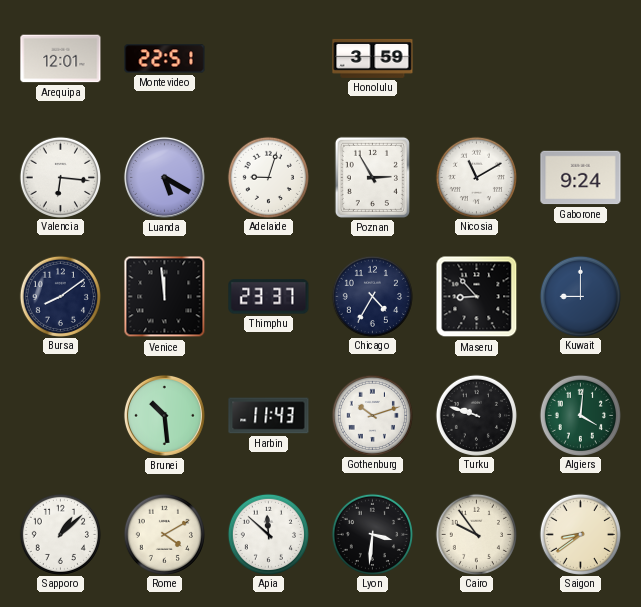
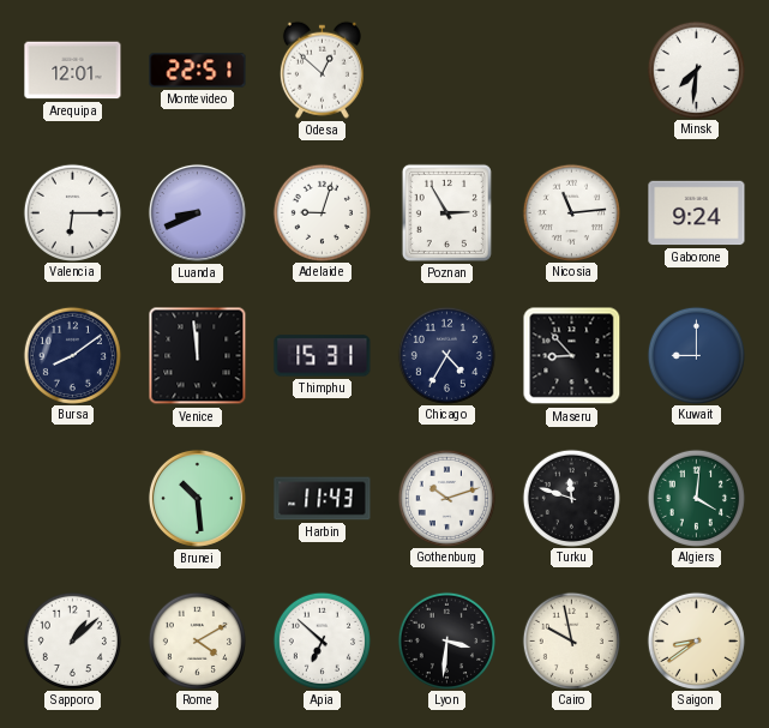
Odesa: none -> 12:52 (322, 70)
Honolulu: 3:59 -> none (373, 58)
Minsk: none -> 7:31 (696, 70)
Valencia: 6:16 -> 6:15 (72, 212)
Luanda: 5:20 -> 8:41 (197, 212)
Nicosia: 11:10 -> 11:14 (571, 212)
Thimphu: 23:37 -> 15:31 (323, 356)
Turku: 9:48 -> 11:48 (571, 498)
Apia: 11:52 -> 6:52 (322, 640)
Cairo: 9:54 -> 9:58 (571, 640)
